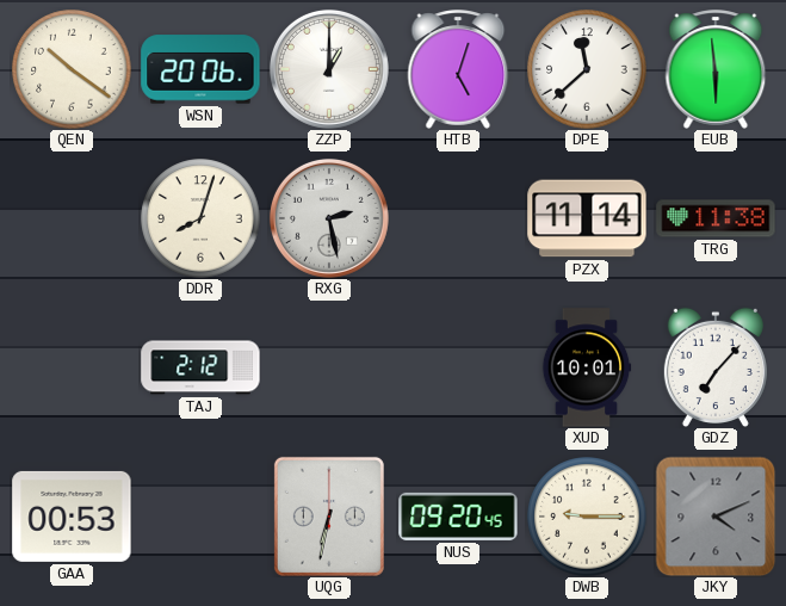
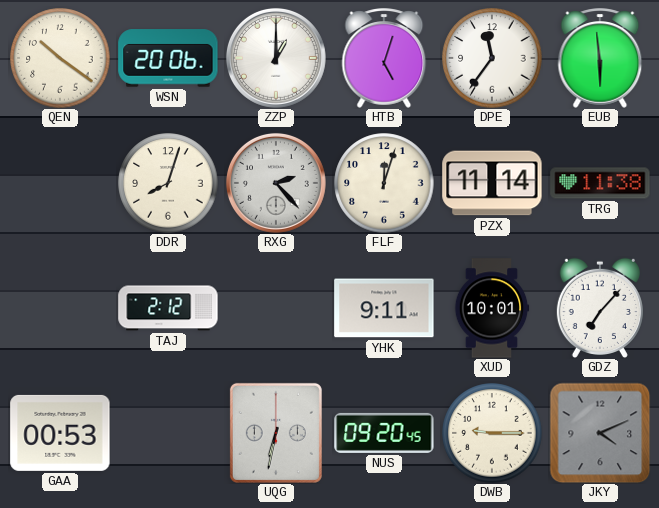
DPE: 11:38 -> 11:36 (492, 58)
RXG: 2:28 -> 2:23 (276, 183)
FLF: none -> 12:03 (384, 183)
YHK: none -> 9:11 (384, 308)
